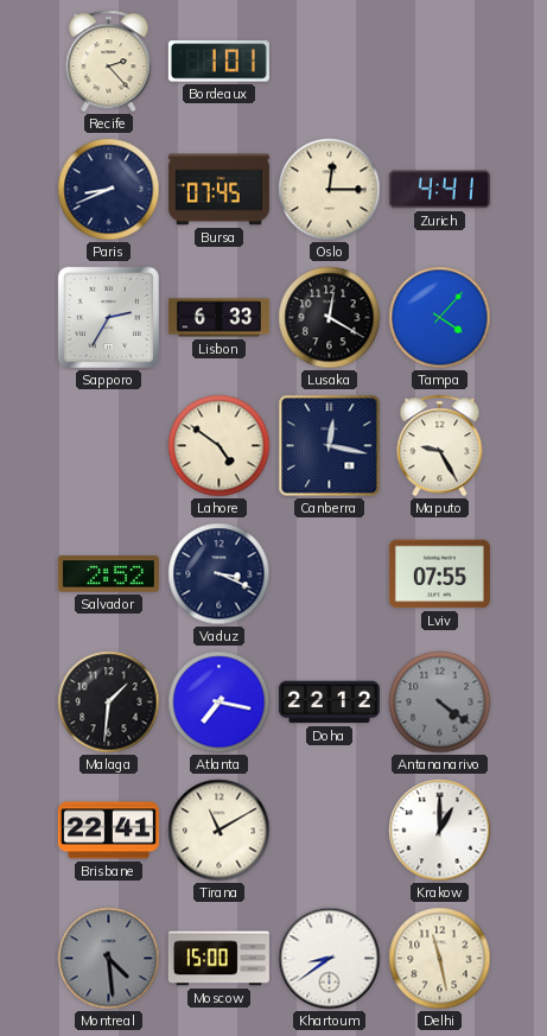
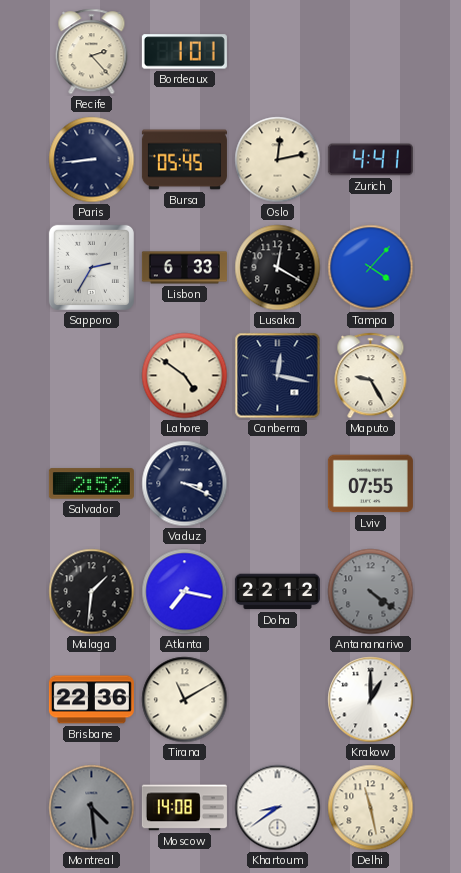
Paris: 8:41 -> 8:44 (92, 160)
Bursa: 07:45 -> 05:45 (184, 160)
Oslo: 12:15 -> 12:13 (278, 160)
Brisbane: 22:41 -> 22:36 (91, 700)
Moscow: 15:00 -> 14:08 (184, 808)
